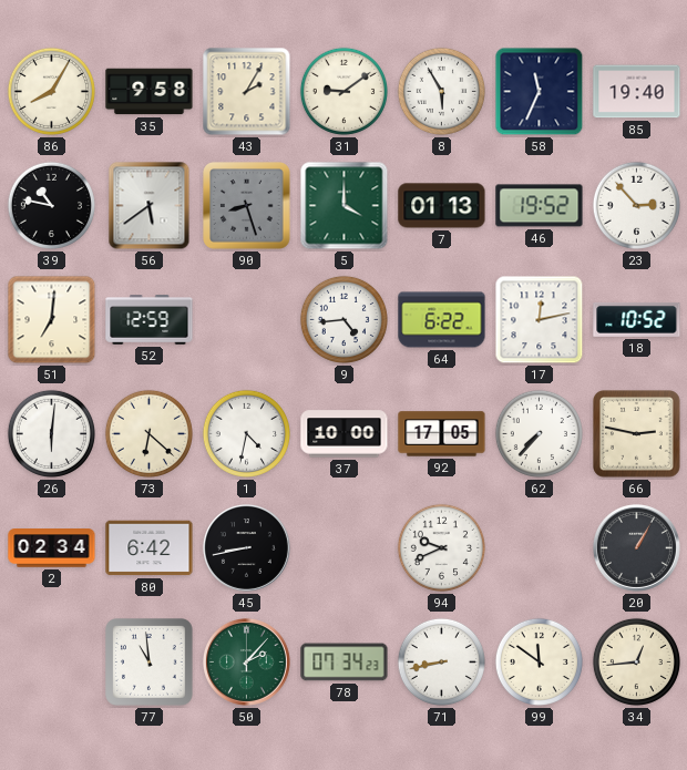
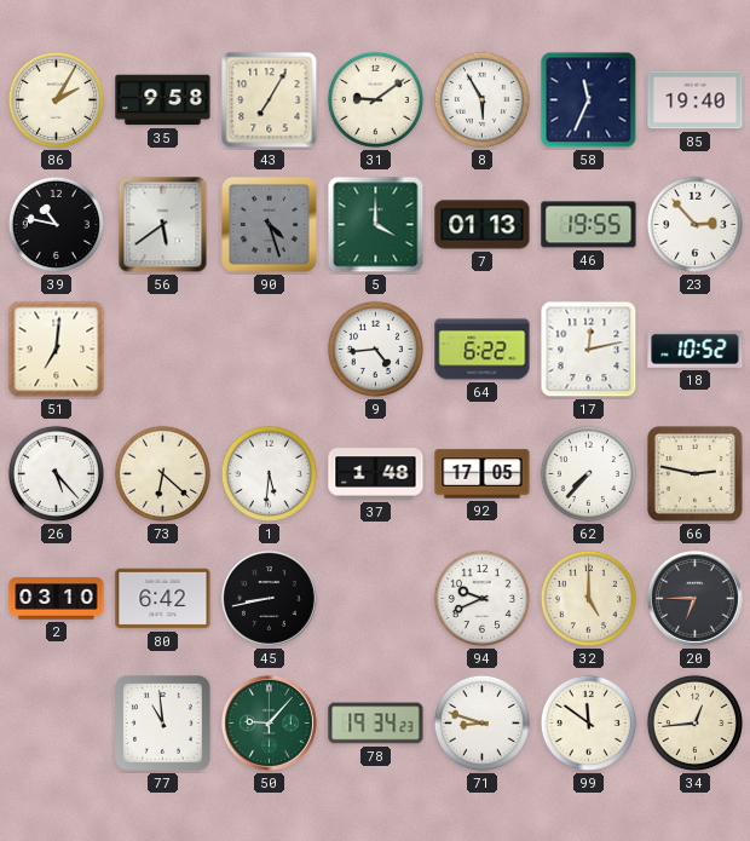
86: 8:05 -> 2:05 (56, 99)
43: 2:05 -> 7:05 (270, 100)
90: 8:27 -> 4:27 (270, 225)
46: 19:52 -> 19:55 (589, 225)
52: 12:59 -> none (150, 320)
26: 6:01 -> 5:23 (56, 473)
1: 4:32 -> 5:31 (269, 473)
37: 10:00 -> 1:48 (376, 474)
2: 02:34 -> 03:10 (57, 599)
32: none -> 5:00 (588, 598)
20: 1:05 -> 6:45 (694, 598)
50: 2:07 -> 9:07 (269, 722)
78: 07:34 -> 19:34 (376, 724)
71: 8:43 -> 8:48 (481, 722)
